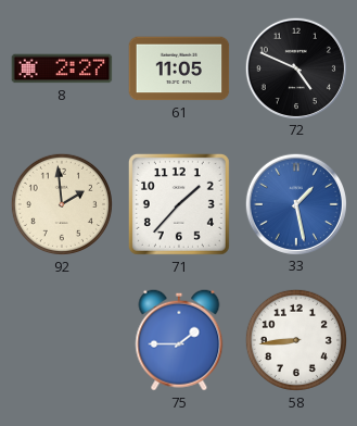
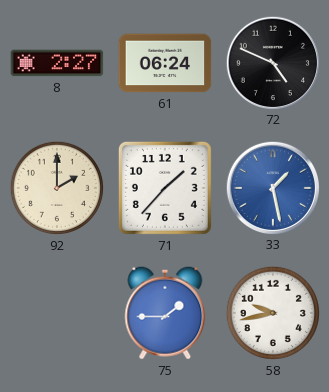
61: 11:05 -> 06:24 (165, 63)
92: 1:59 -> 2:00 (57, 188)
58: 8:44 -> 9:43 (273, 313)
